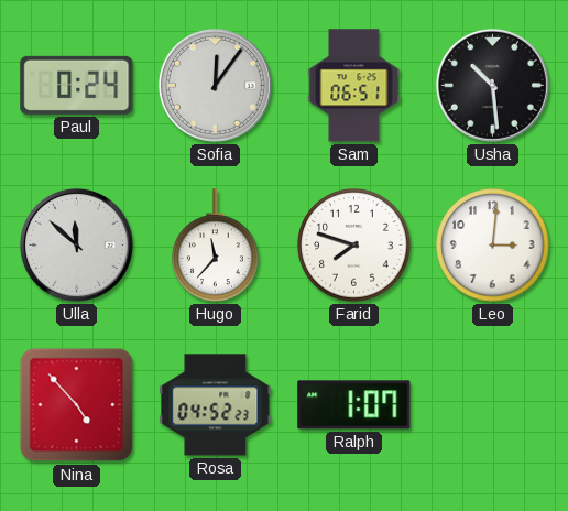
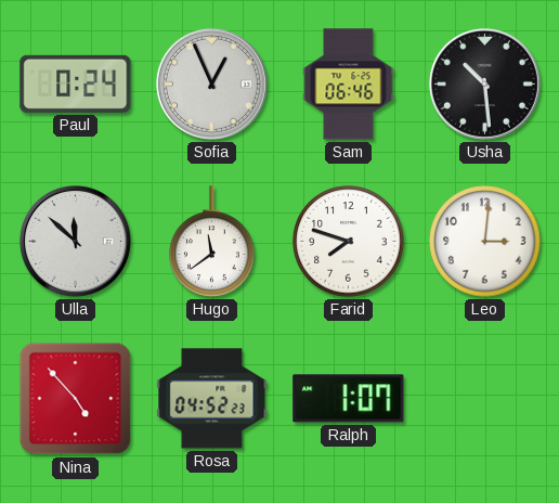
Sofia: 12:06 -> 12:56 (211, 83)
Sam: 06:51 -> 06:46 (349, 85)
Hugo: 11:37 -> 11:39 (212, 242)
